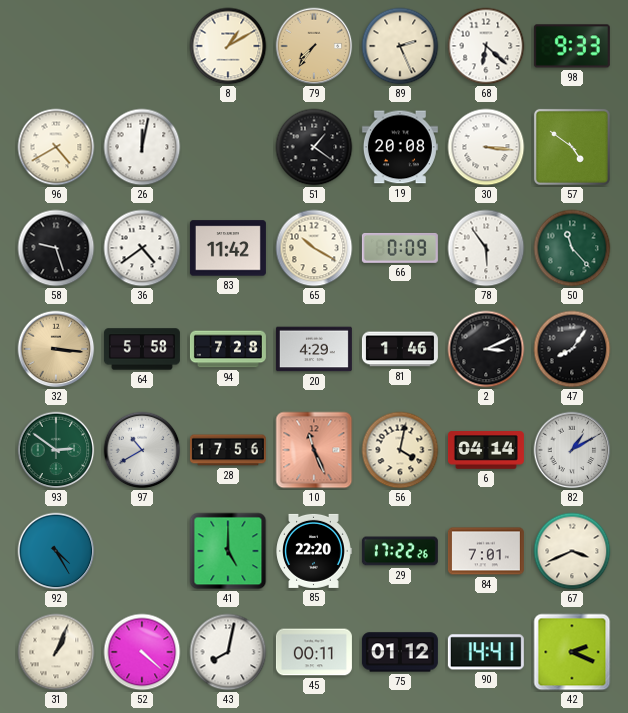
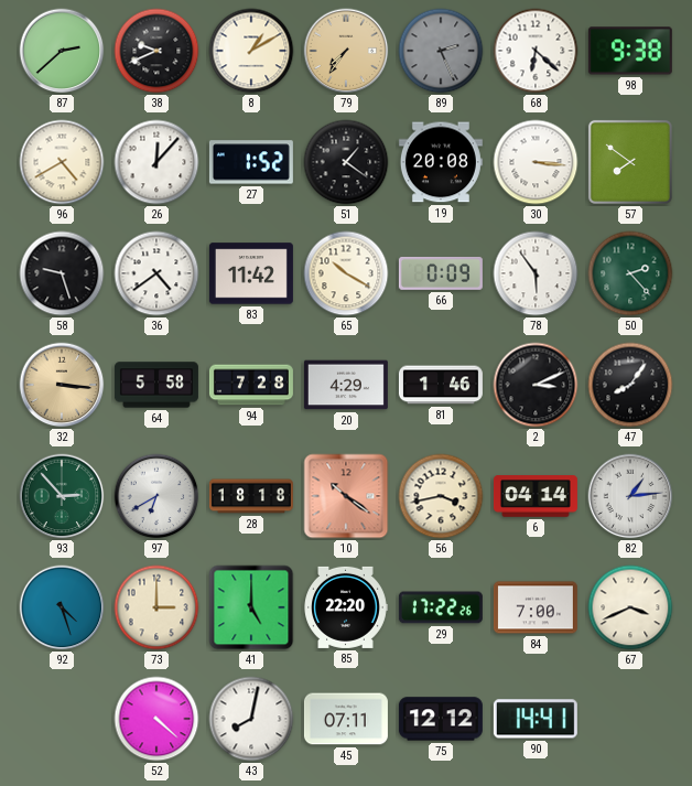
87: none -> 2:38 (62, 51)
38: none -> 9:41 (156, 51)
89 dial: cream -> grey (441, 51)
98: 9:33 -> 9:38 (630, 51)
26: 12:02 -> 12:07 (156, 162)
27: none -> 1:52 (251, 162)
57: 4:51 -> 7:51 (630, 162)
50: 11:23 -> 2:23 (630, 273)
93: 2:51 -> 2:53 (62, 496)
97: 10:40 -> 6:40 (156, 496)
28: 17:56 -> 18:18 (251, 496)
10: 11:26 -> 10:21 (346, 496)
56: 4:02 -> 3:43 (441, 496)
82: 1:10 -> 1:14 (630, 496)
92: 4:25 -> 4:27 (62, 607)
73: none -> 3:00 (156, 607)
84: 7:01 -> 7:00 (536, 607)
31: 1:04 -> none (56, 652)
45: 00:11 -> 07:11 (346, 719)
75: 01:12 -> 12:12 (441, 719)
42: 2:19 -> none (572, 652)
